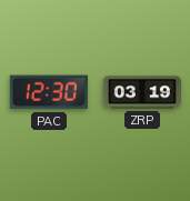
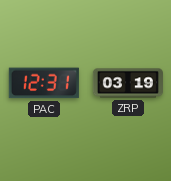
PAC: 12:30 -> 12:31 (44, 83)
